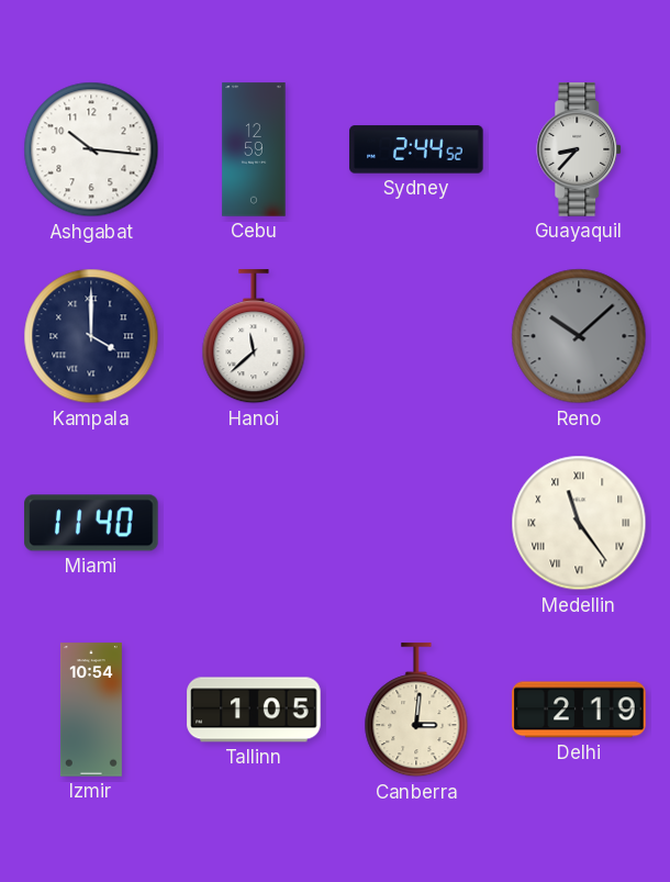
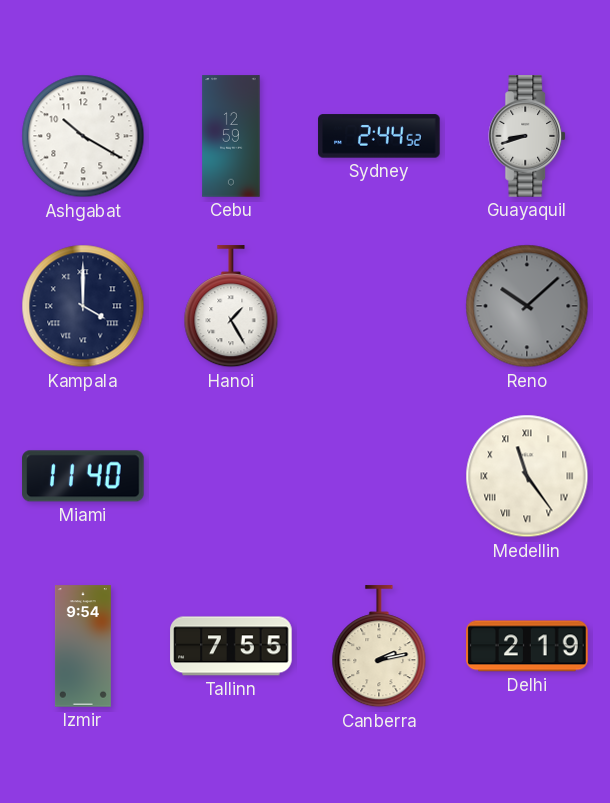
Ashgabat: 10:16 -> 10:20 (83, 136)
Guayaquil: 8:37 -> 8:42 (528, 136)
Hanoi: 11:38 -> 1:25 (231, 307)
Izmir: 10:54 -> 9:54 (83, 646)
Tallinn: 1:05 -> 7:55 (231, 646)
Canberra: 3:01 -> 2:13 (379, 647)
